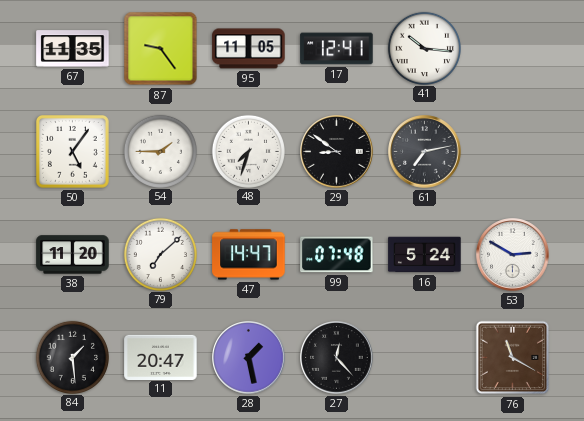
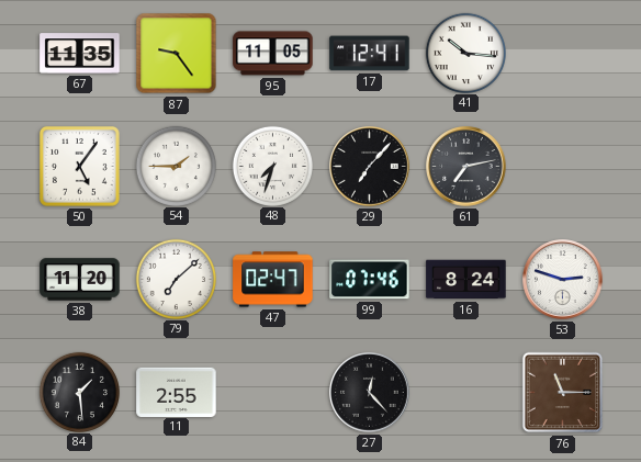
29: 8:51 -> 7:07 (370, 167)
47: 14:47 -> 02:47 (273, 280)
99: 07:48 -> 07:46 (370, 280)
16: 5:24 -> 8:24 (466, 280)
53: 2:50 -> 2:48 (563, 280)
11: 20:47 -> 2:55 (177, 392)
28: 1:28 -> none (249, 358)
76: 11:20 -> 11:15 (563, 393)
